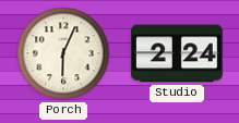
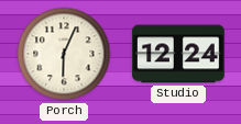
Studio: 2:24 -> 12:24 (178, 54)
